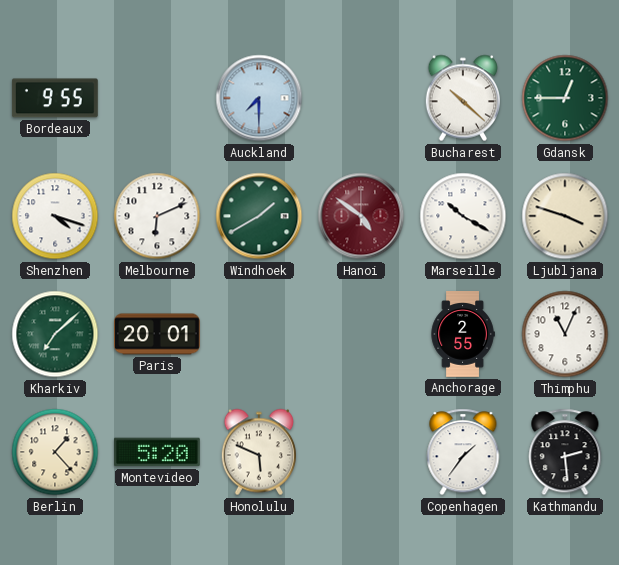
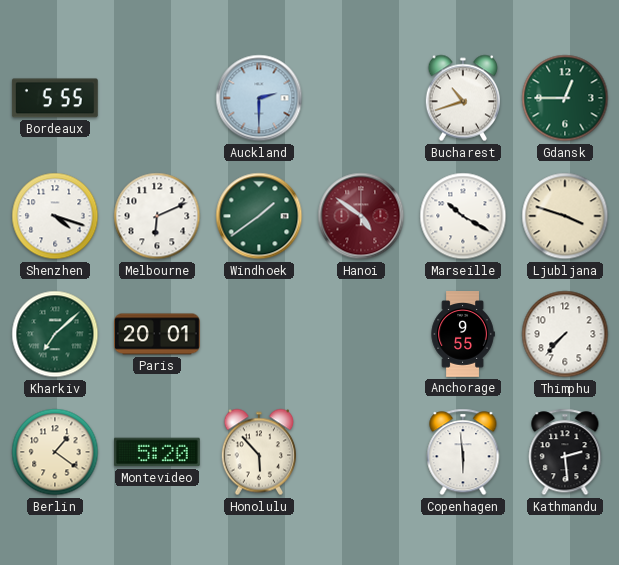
Bordeaux: 9:55 -> 5:55 (55, 98)
Auckland: 7:30 -> 2:30 (259, 98)
Bucharest: 10:22 -> 10:42 (463, 98)
Windhoek: 1:40 -> 1:39 (259, 216)
Anchorage: 2:55 -> 9:55 (463, 334)
Thimphu: 11:04 -> 7:37 (565, 334)
Berlin: 1:23 -> 1:21 (55, 452)
Honolulu: 5:49 -> 5:53 (259, 452)
Copenhagen: 1:36 -> 5:59 (463, 452)
